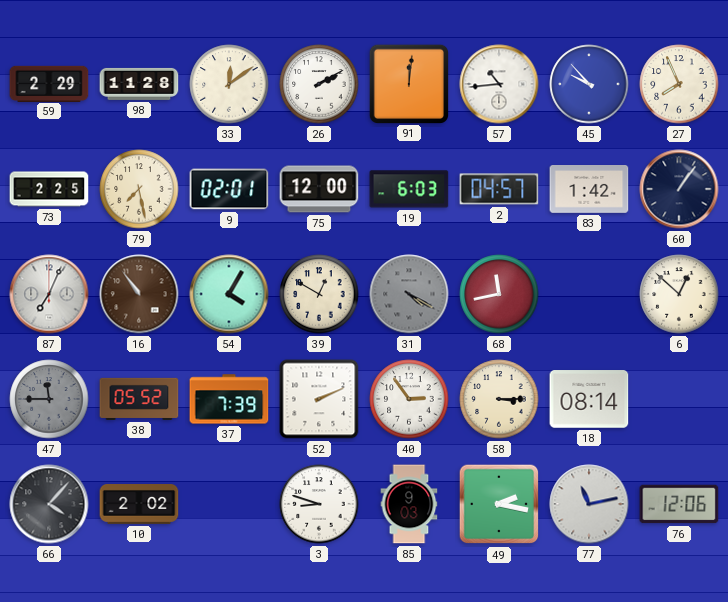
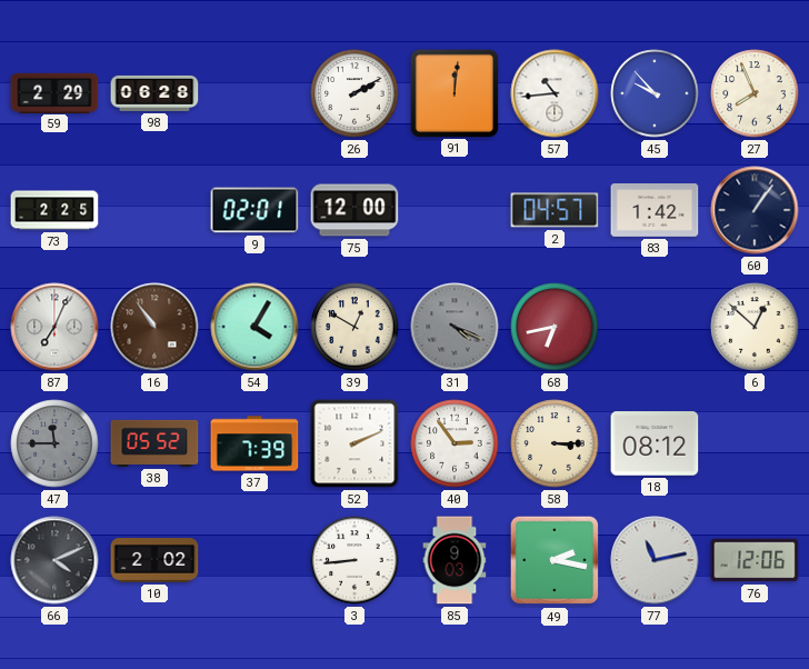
98: 11:28 -> 06:28 (154, 93)
33: 12:09 -> none (229, 84)
79: 7:28 -> none (139, 189)
19: 6:03 -> none (409, 189)
31: 4:20 -> 4:19 (455, 327)
68: 11:43 -> 6:43 (555, 327)
18: 08:14 -> 08:12 (655, 443)
66: 4:07 -> 4:11 (54, 560)
3: 8:48 -> 8:44 (354, 560)
